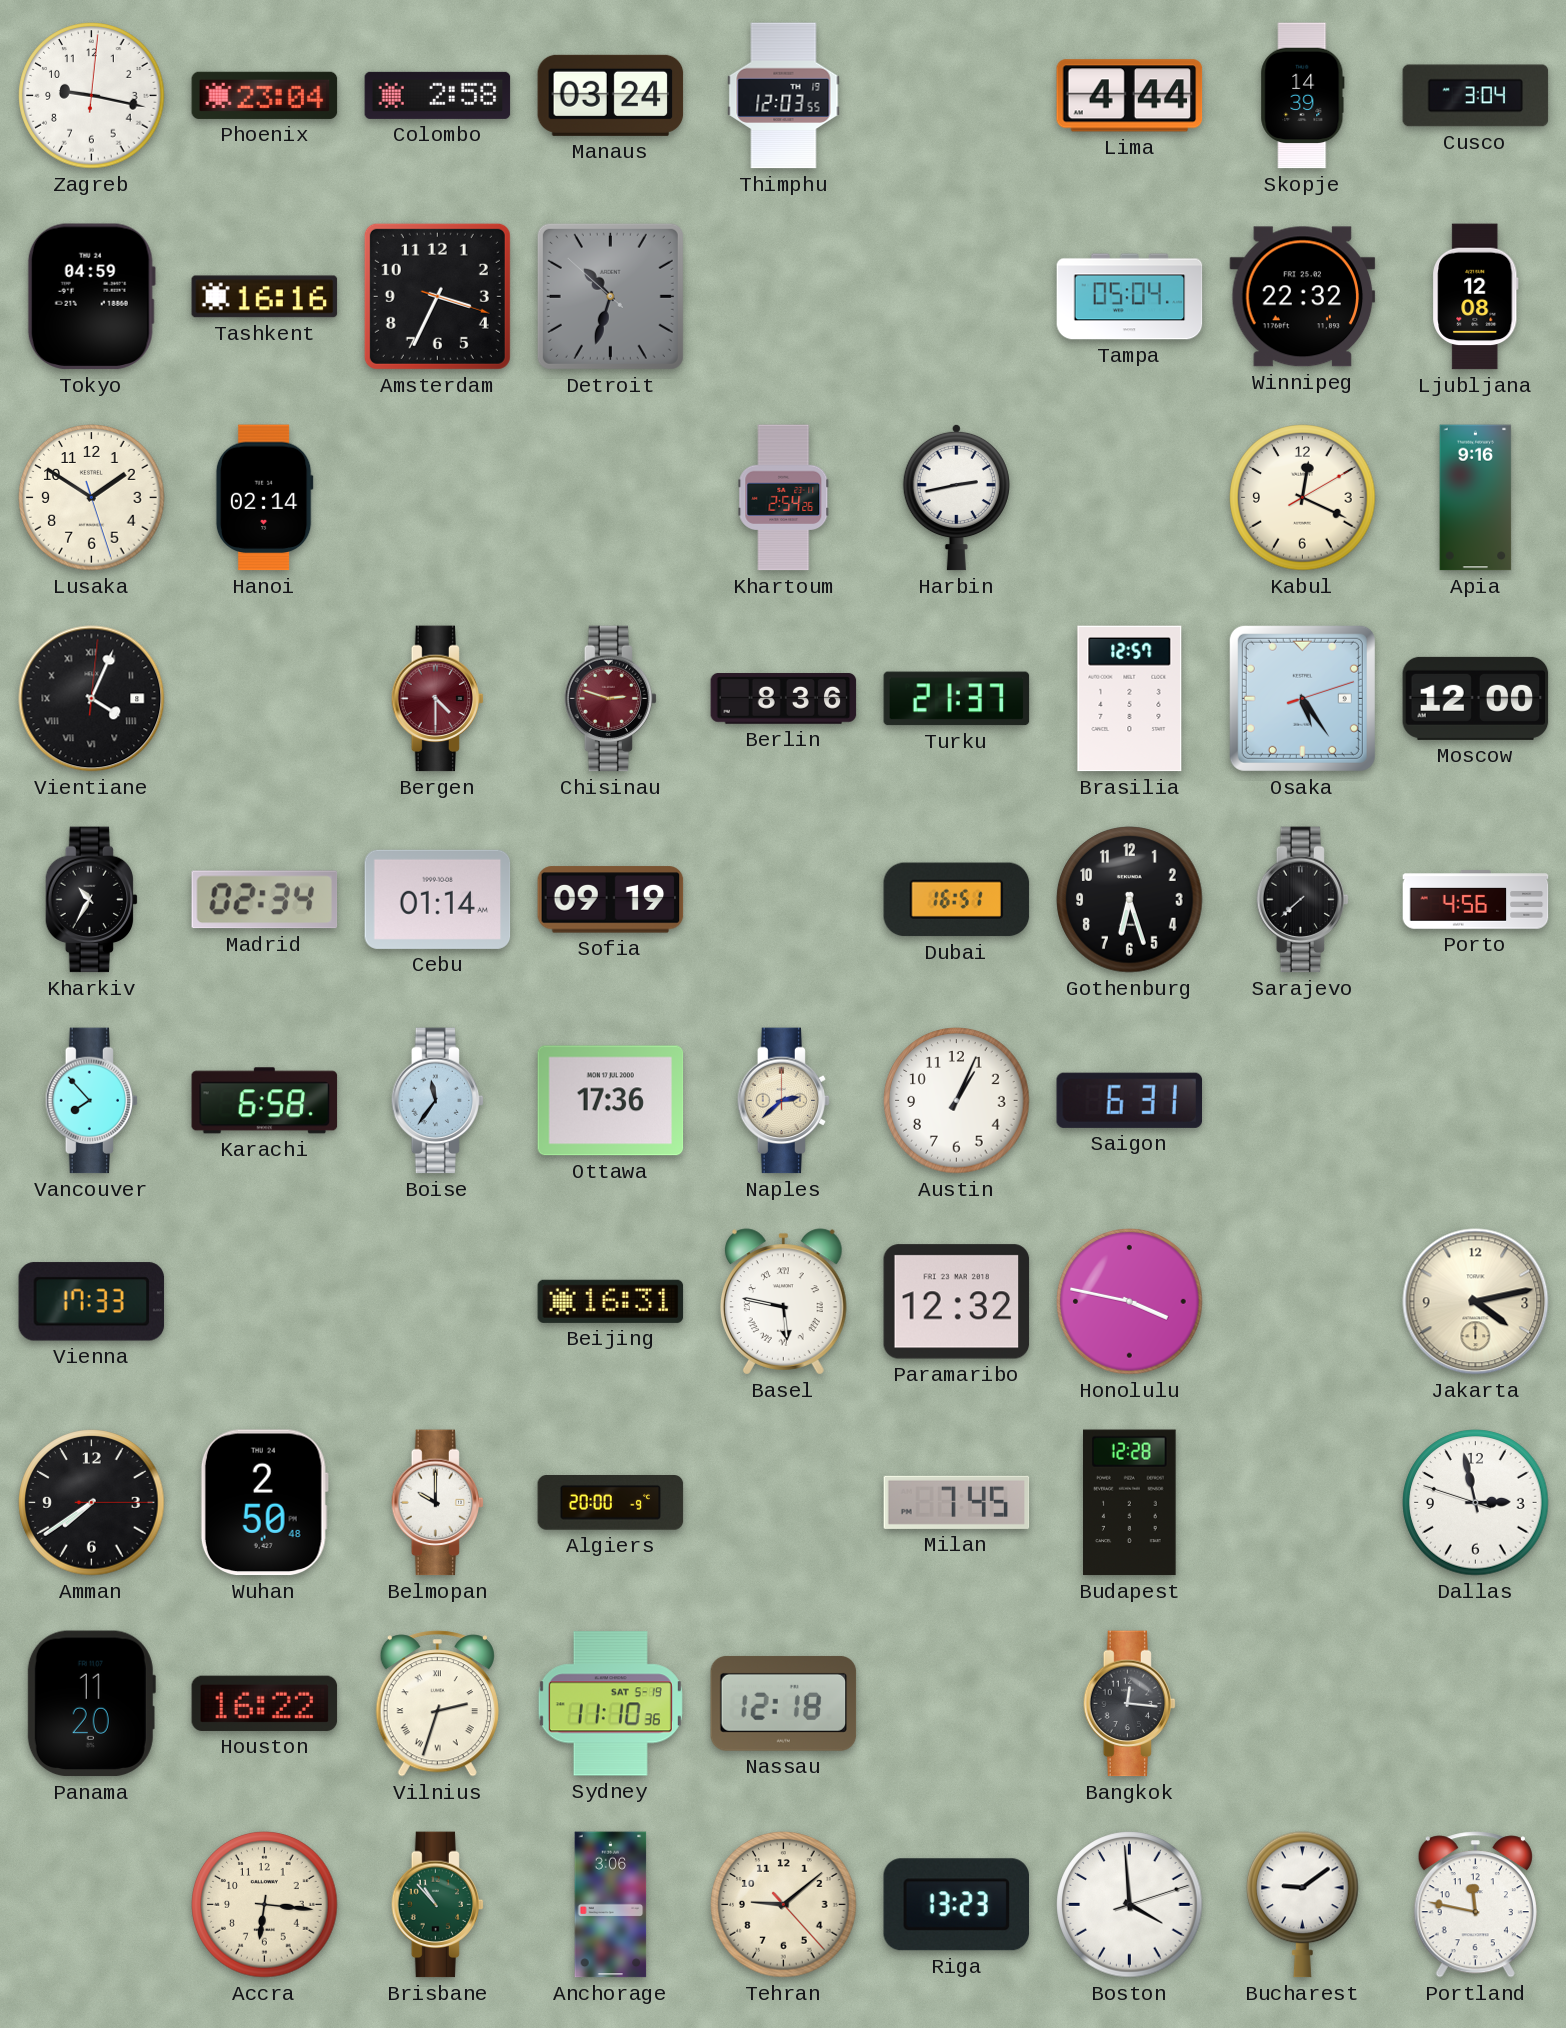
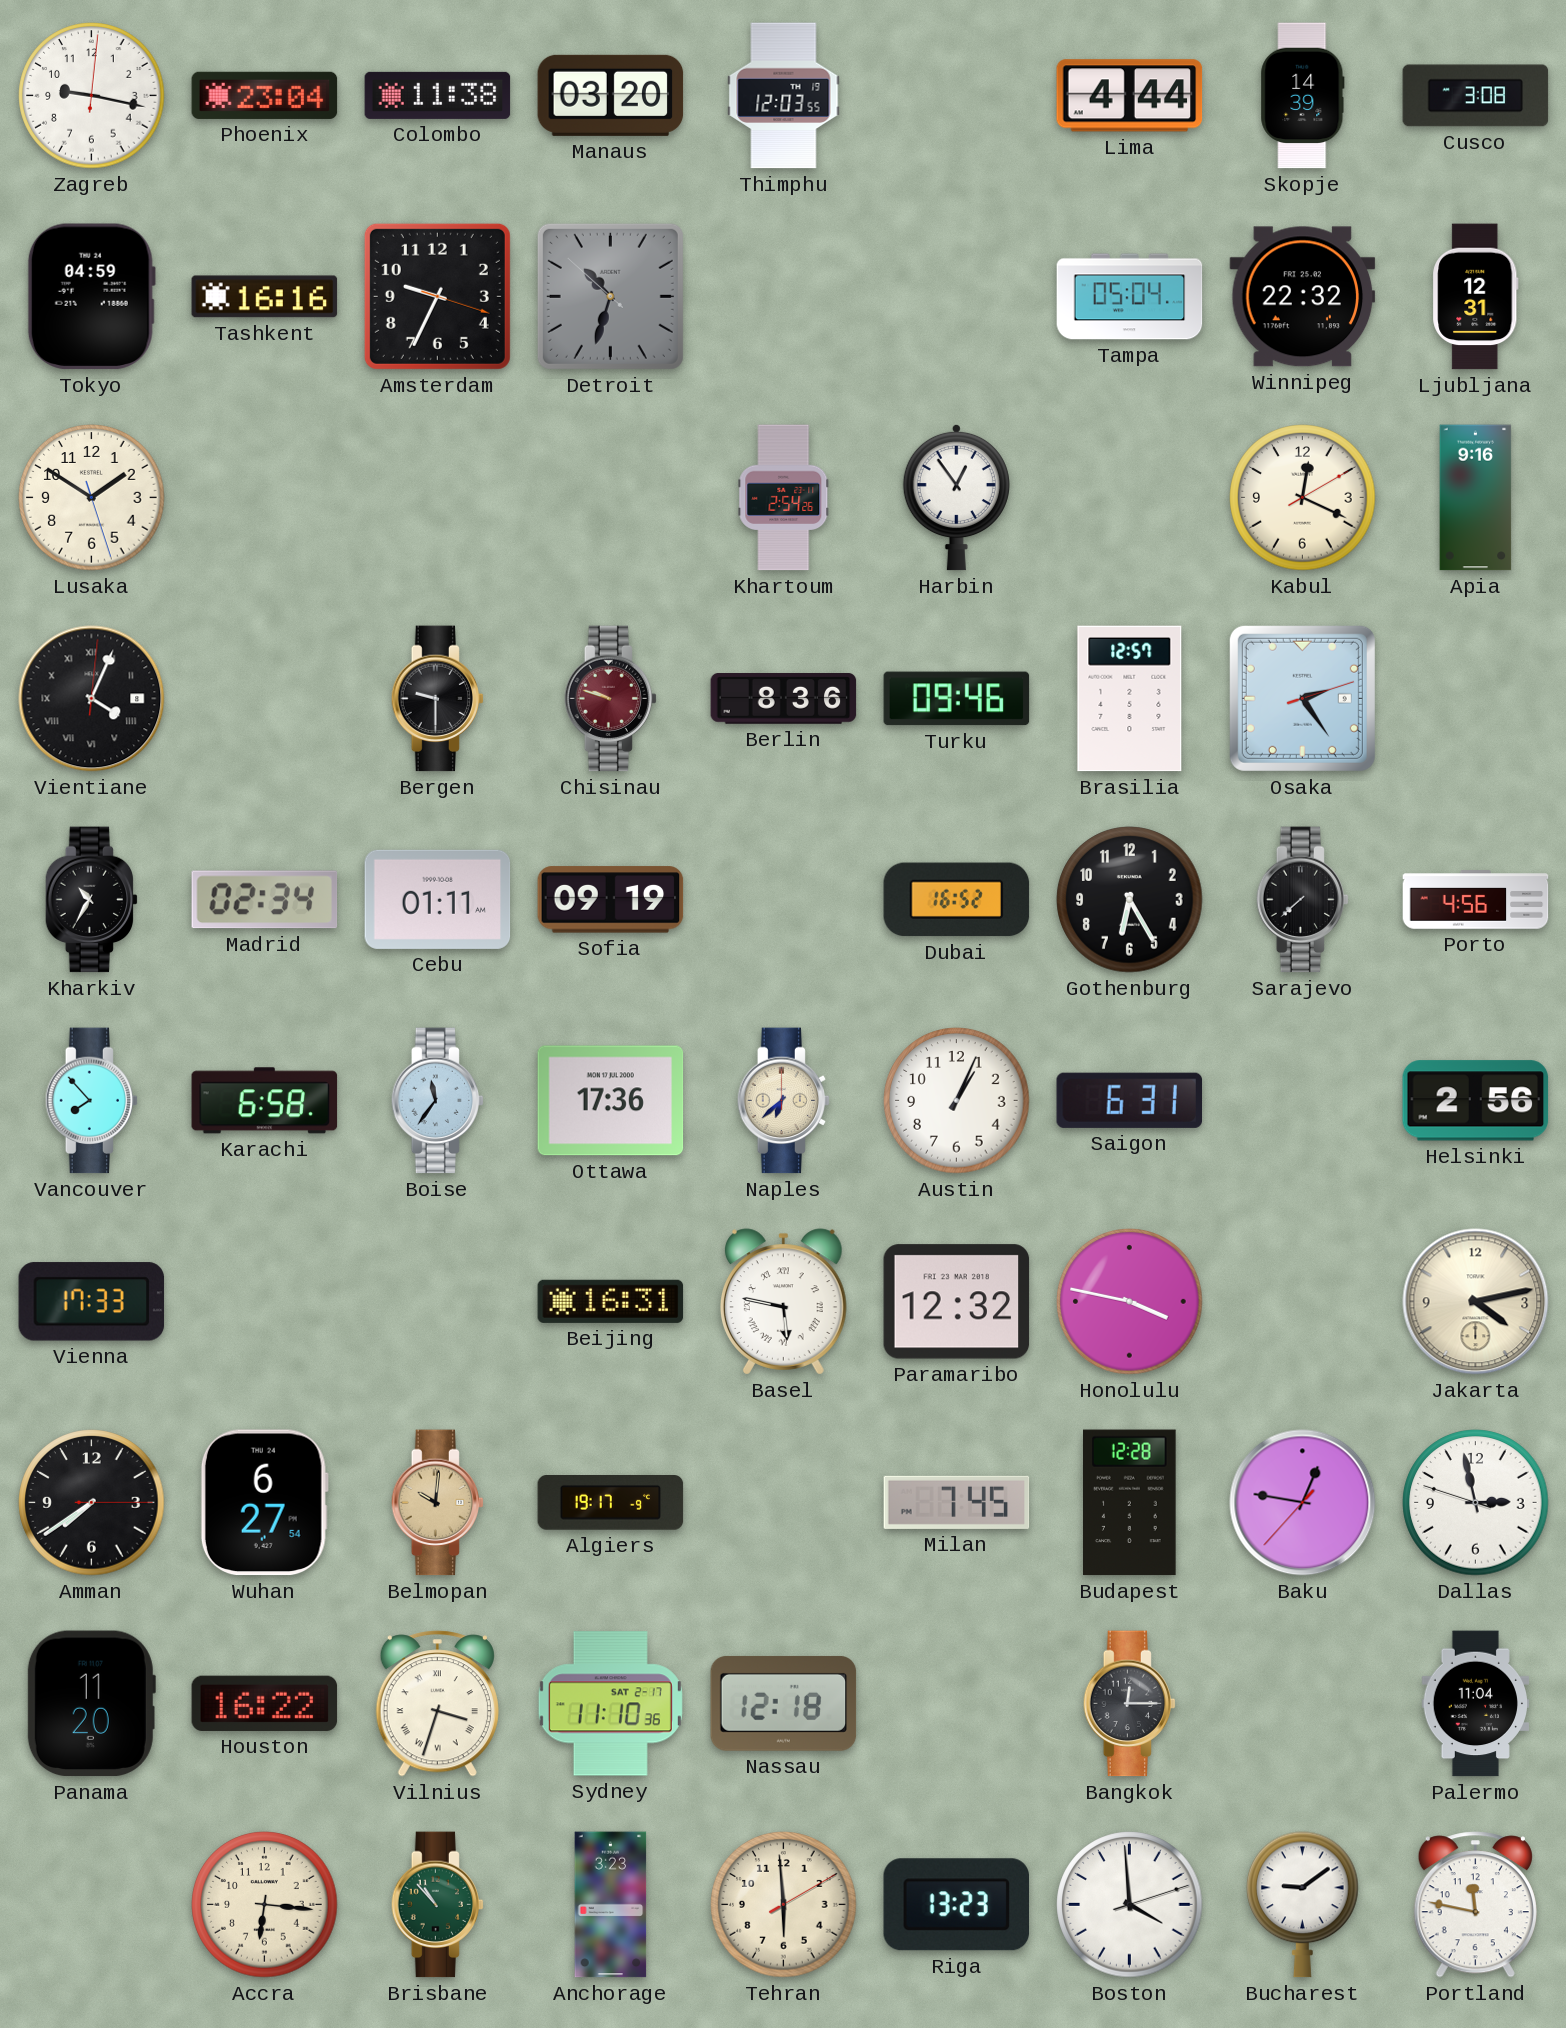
Colombo: 2:58 -> 11:38 (438, 95)
Manaus: 03:24 -> 03:20 (611, 95)
Cusco: 3:04 -> 3:08 (1476, 96)
Amsterdam: 3:34 -> 9:34 (437, 296)
Ljubljana: 12:08 -> 12:31 (1476, 297)
Hanoi: 02:14 -> none (264, 498)
Harbin: 2:43 -> 12:54 (956, 497)
Bergen: 4:30 -> 9:30 (438, 699)
Bergen dial: burgundy -> black (438, 699)
Chisinau: 2:48 -> 9:48 (611, 699)
Turku: 21:37 -> 09:46 (957, 699)
Osaka: 5:24 -> 2:24 (1302, 698)
Moscow: 12:00 -> none (1476, 698)
Cebu: 01:14 -> 01:11 (438, 899)
Dubai: 16:51 -> 16:52 (957, 900)
Gothenburg: 6:27 -> 6:25 (1130, 900)
Naples: 2:38 -> 6:38 (784, 1101)
Helsinki: none -> 2:56 (1476, 1101)
Wuhan: 2:50 -> 6:27 (264, 1503)
Belmopan: 10:00 -> 10:01 (438, 1503)
Belmopan dial: white -> champagne (438, 1503)
Algiers: 20:00 -> 19:17 (611, 1503)
Baku: none -> 12:46 (1303, 1503)
Vilnius: 2:33 -> 3:33 (437, 1704)
Sydney date: SAT 5-19 -> SAT 2-17 (610, 1704)
Bangkok: 12:16 -> 12:15 (1130, 1704)
Palermo: none -> 11:04 (1476, 1704)
Anchorage: 3:06 -> 3:23 (611, 1905)
Tehran: 9:08 -> 5:59 (784, 1905)
